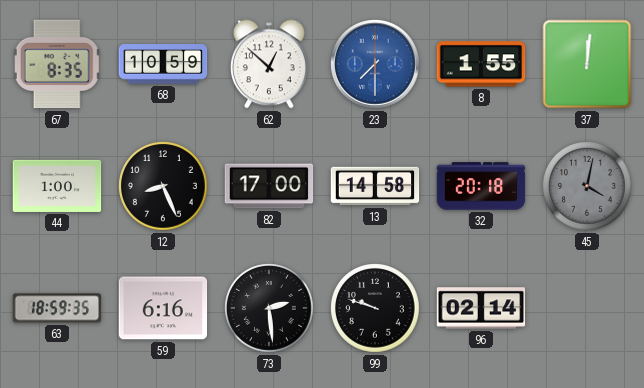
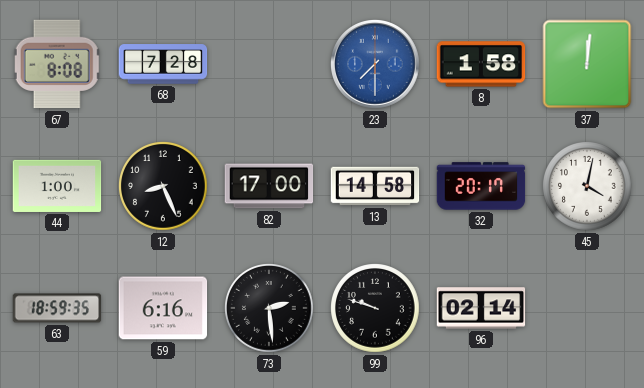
67: 8:35 -> 8:08 (57, 64)
68: 10:59 -> 7:28 (163, 64)
62: 12:52 -> none (269, 64)
8: 1:55 -> 1:58 (481, 64)
32: 20:18 -> 20:17 (481, 186)
45 dial: grey -> white (588, 187)
